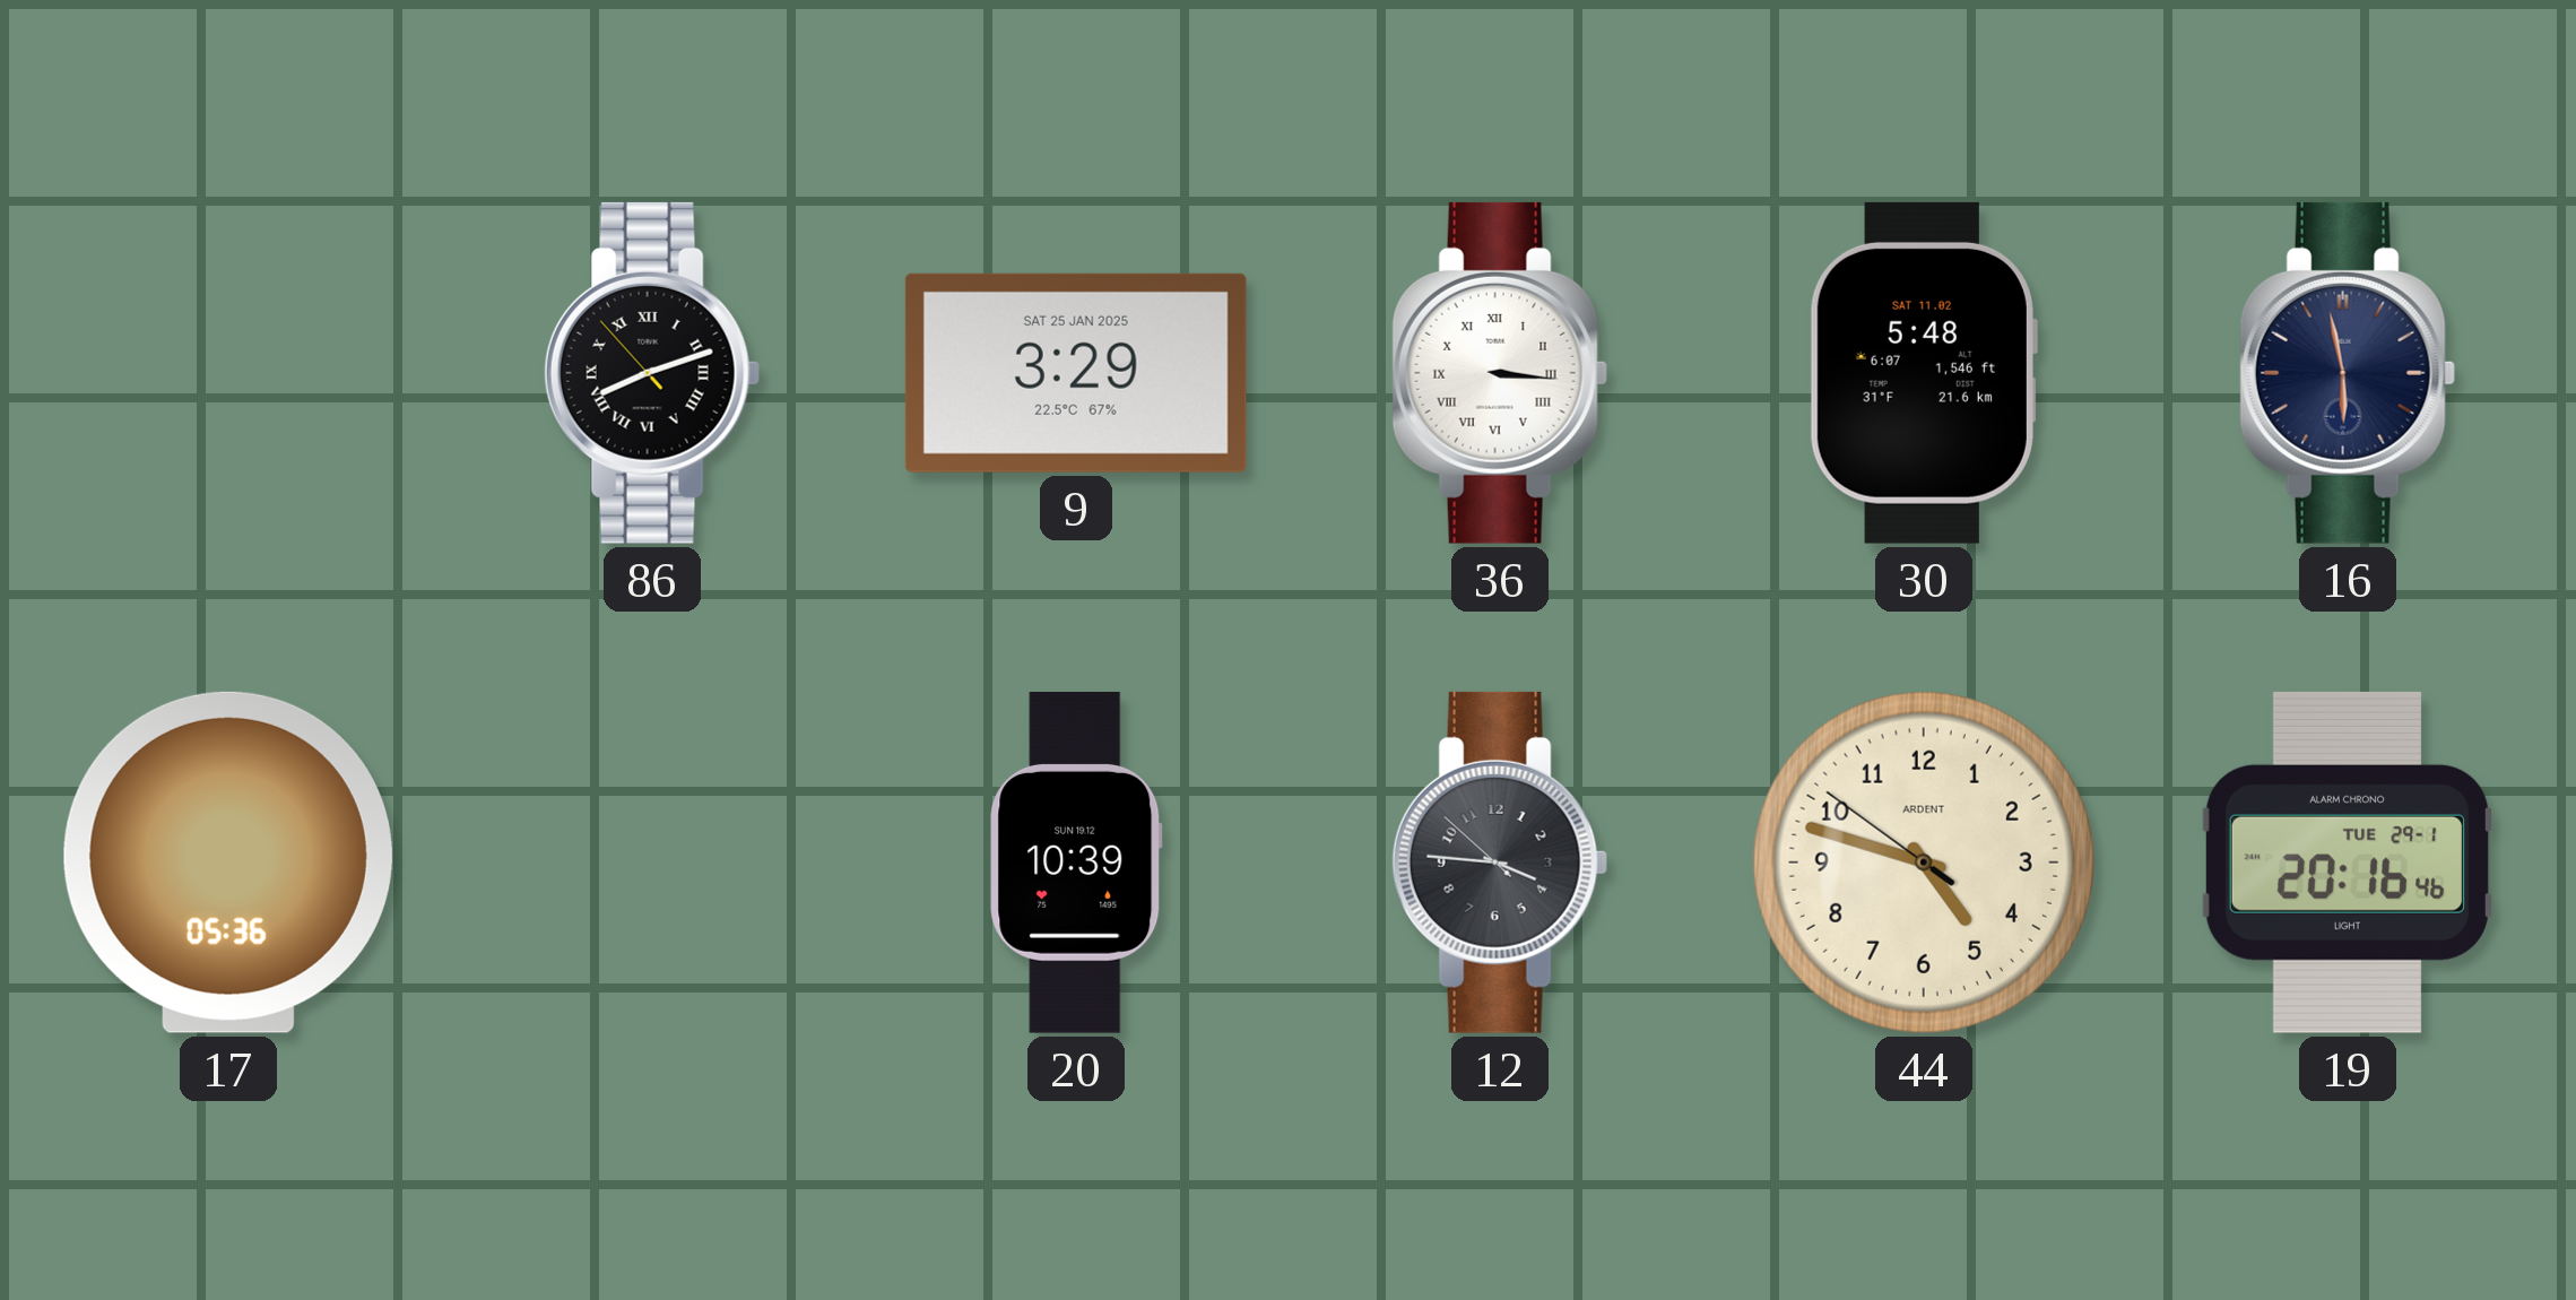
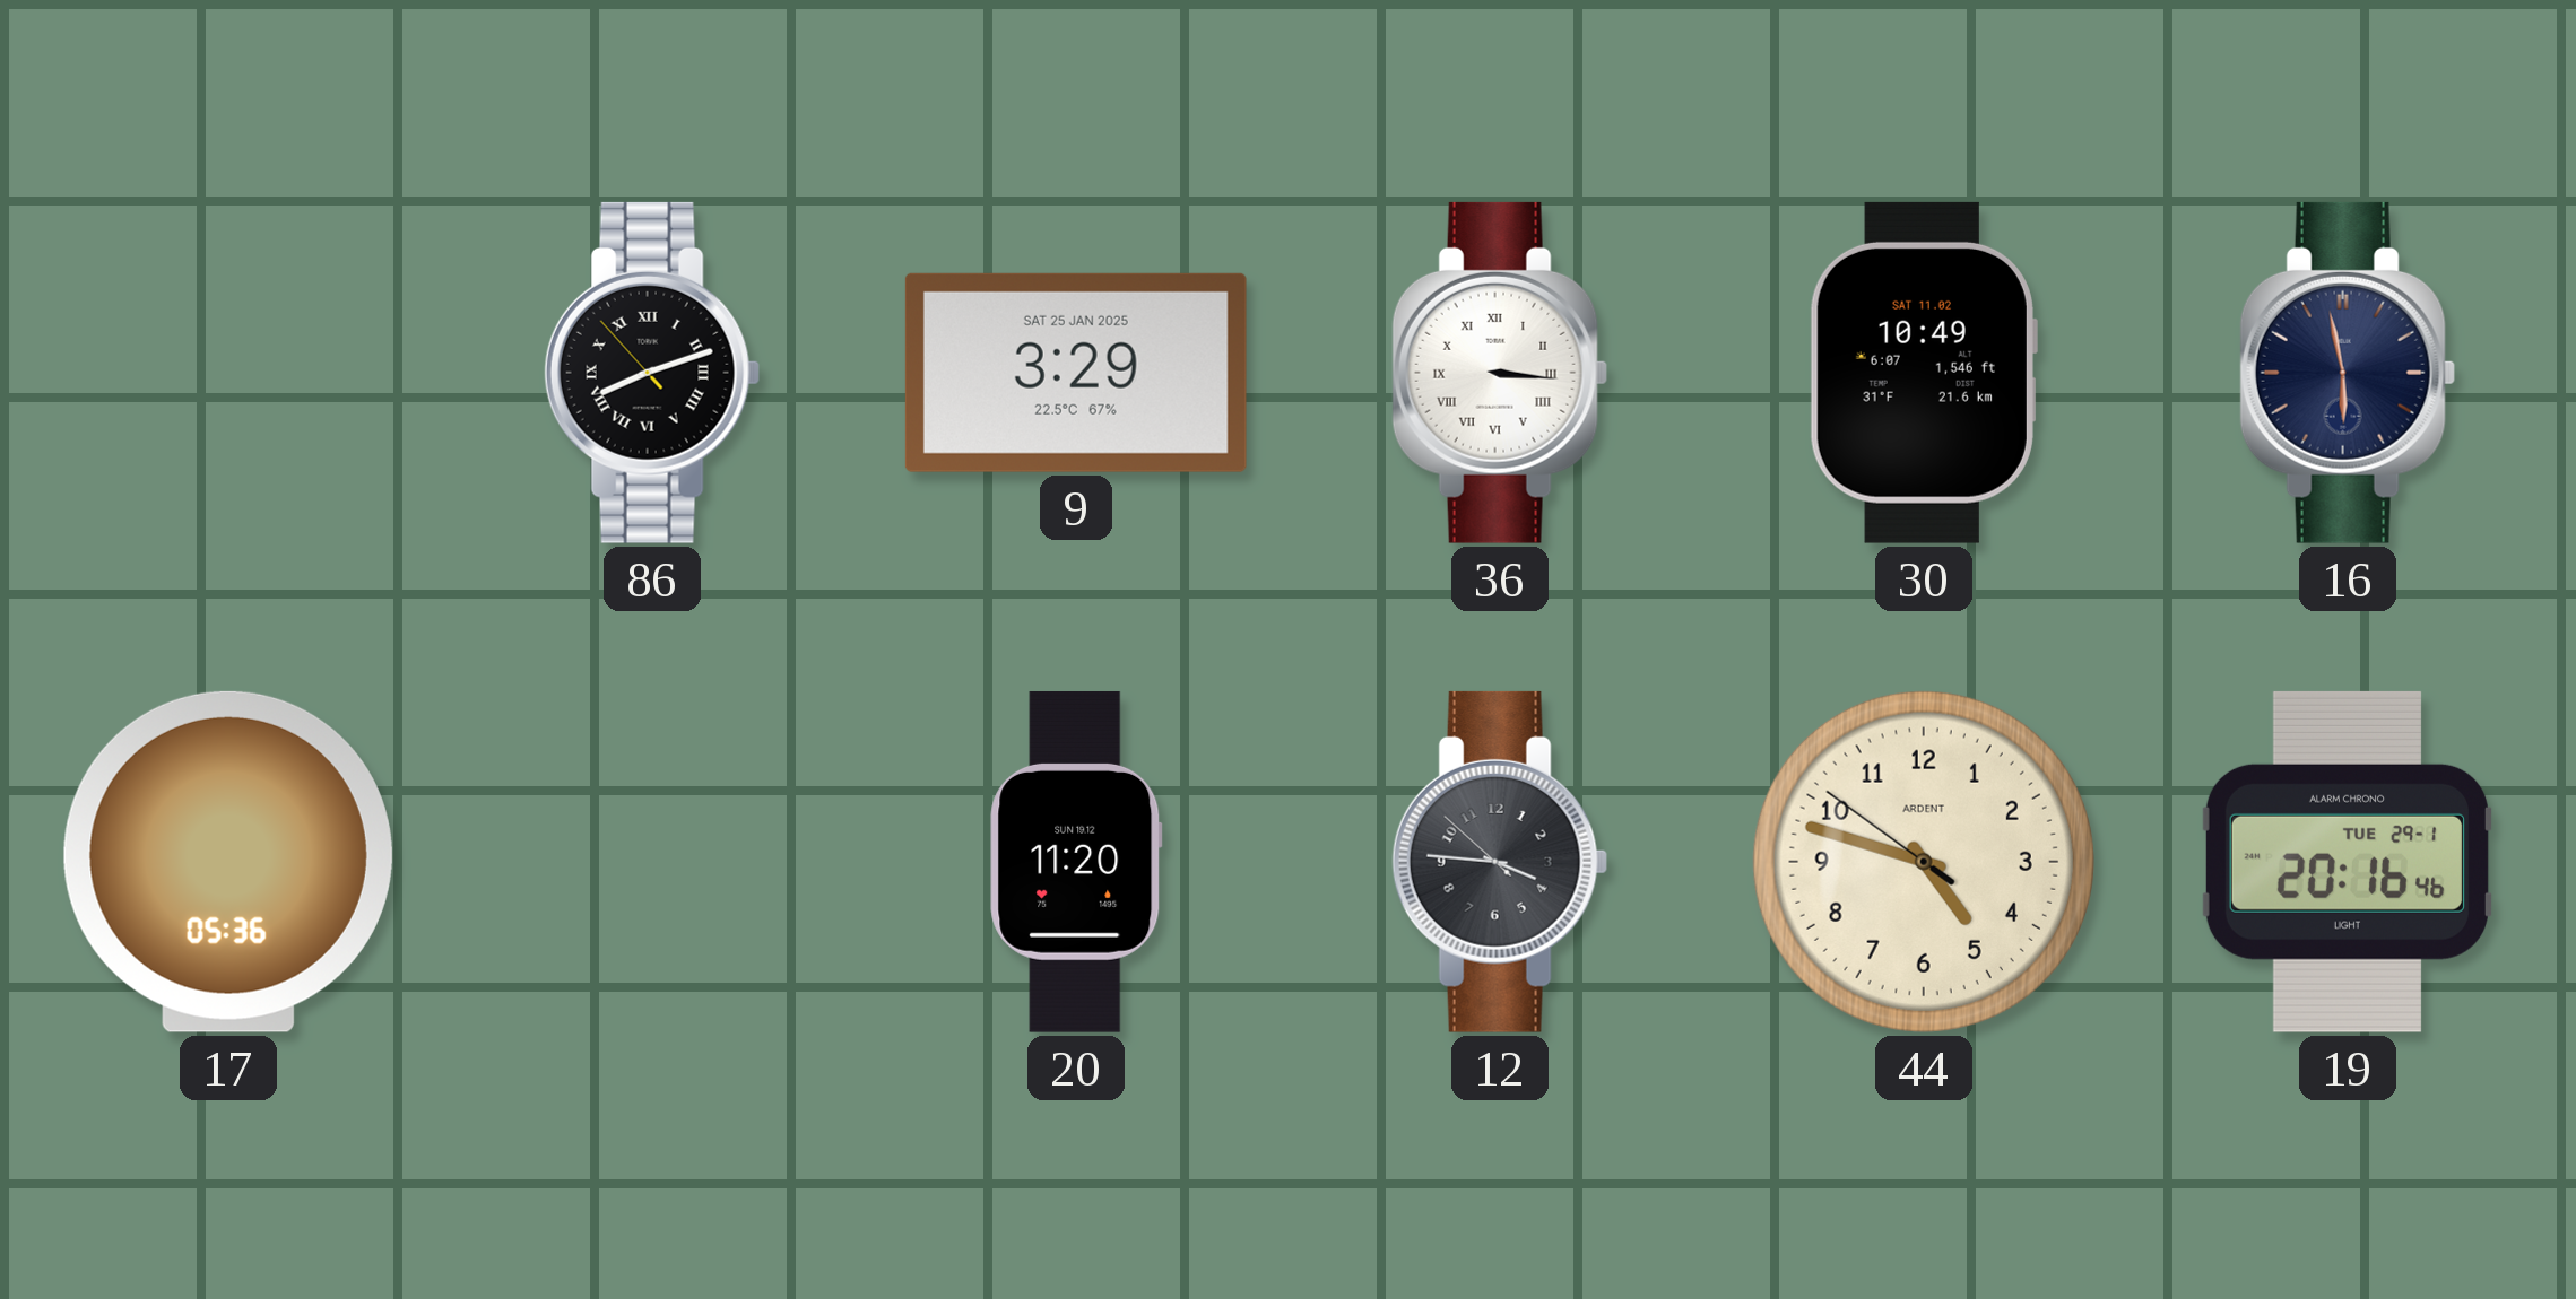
30: 5:48 -> 10:49 (1923, 373)
20: 10:39 -> 11:20 (1076, 862)
